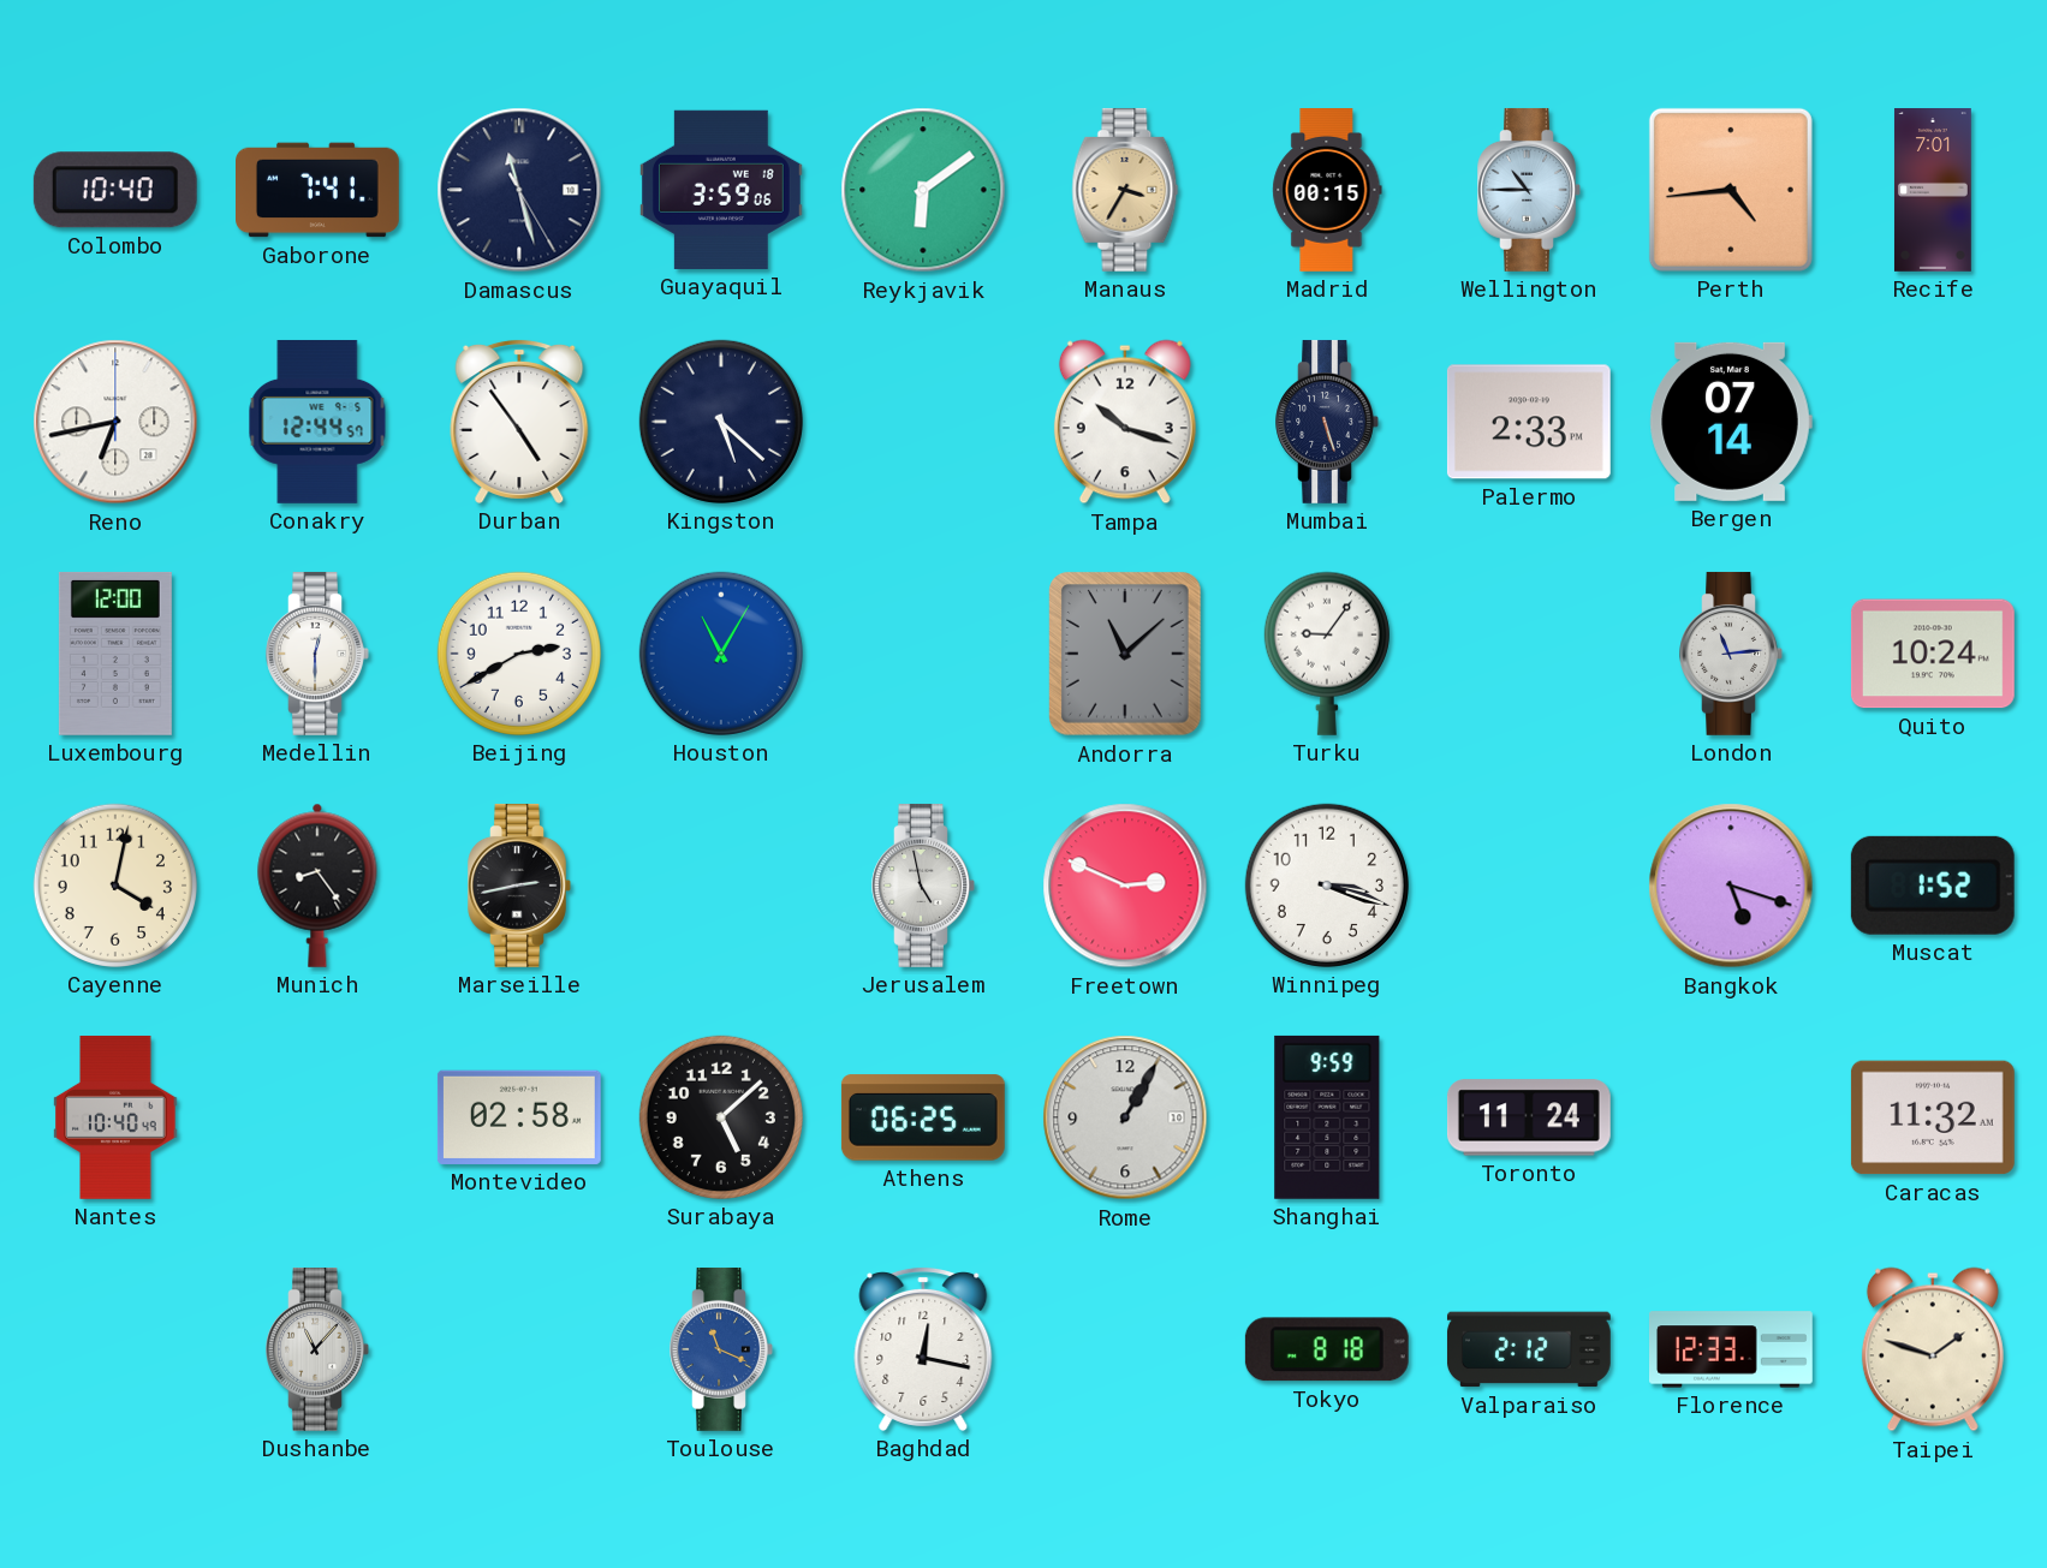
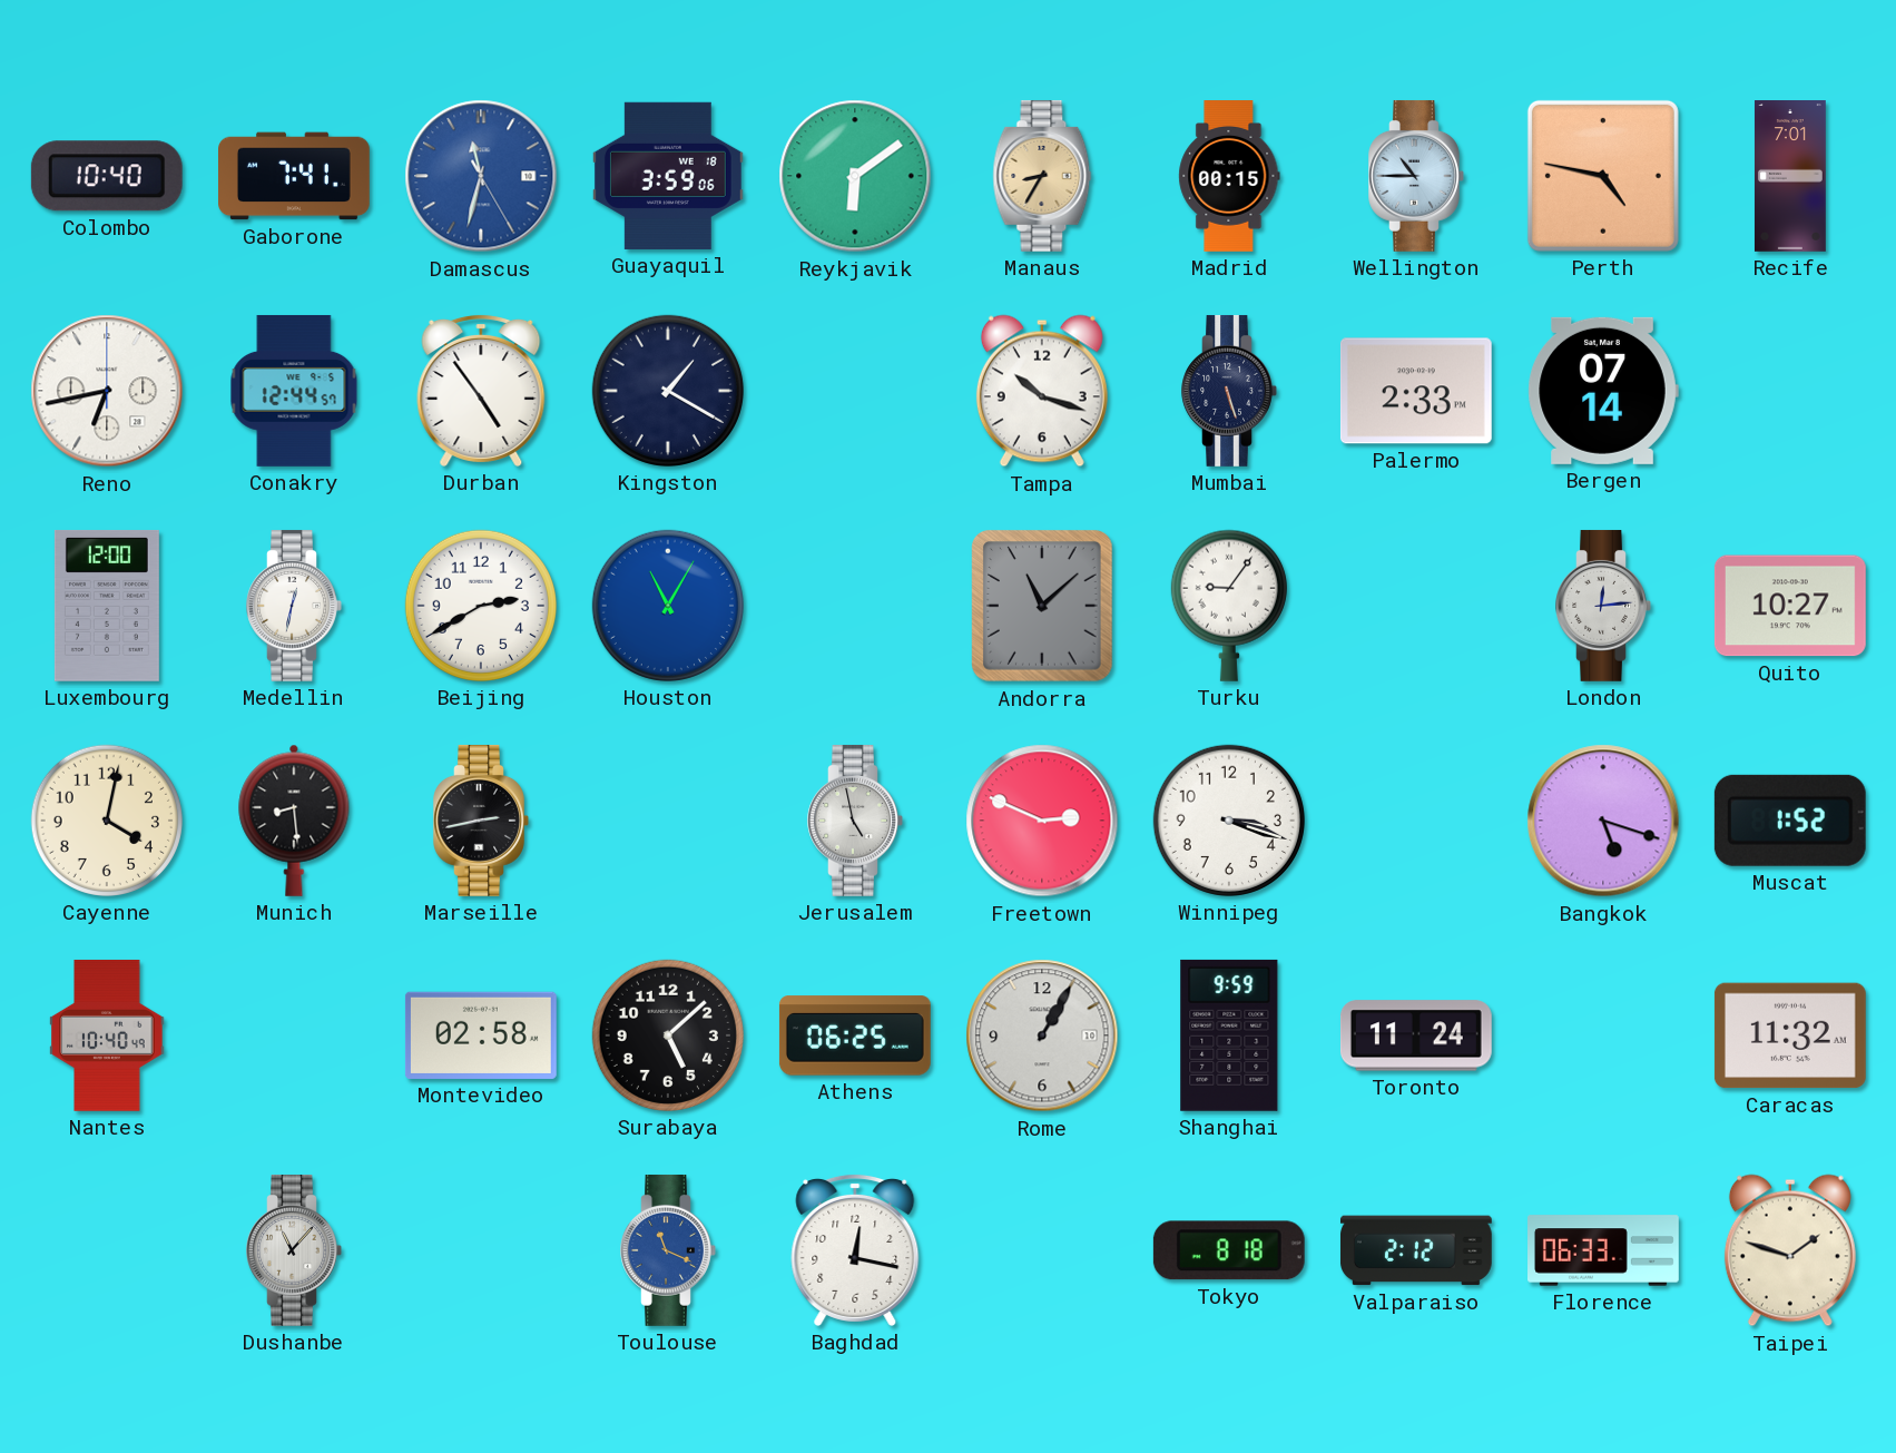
Damascus: 11:27 -> 11:32 (481, 176)
Damascus dial: navy -> blue (481, 176)
Manaus: 3:35 -> 8:35 (1042, 176)
Perth: 4:44 -> 4:47 (1603, 176)
Kingston: 5:22 -> 1:20 (668, 391)
Medellin: 12:30 -> 12:32 (294, 606)
London: 11:14 -> 12:14 (1603, 606)
Quito: 10:24 -> 10:27 (1790, 606)
Munich: 8:24 -> 8:29 (294, 821)
Florence: 12:33 -> 06:33 (1604, 1250)
